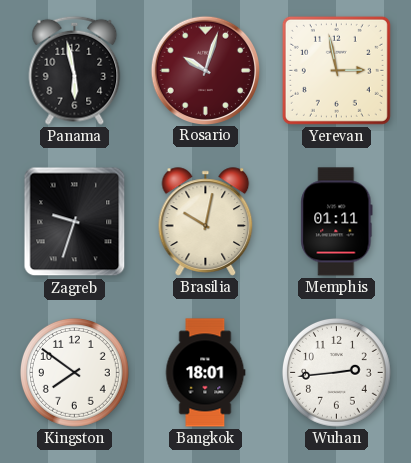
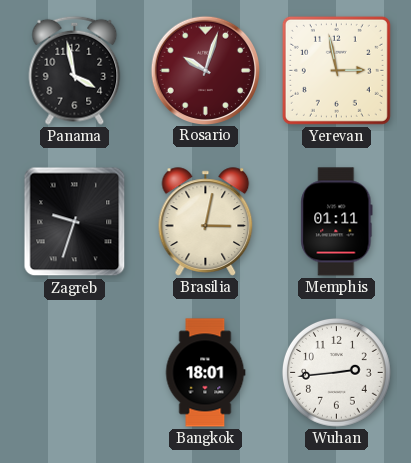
Panama: 5:58 -> 3:58 (75, 70)
Brasilia: 10:02 -> 3:02 (206, 222)
Kingston: 7:51 -> none (74, 372)
